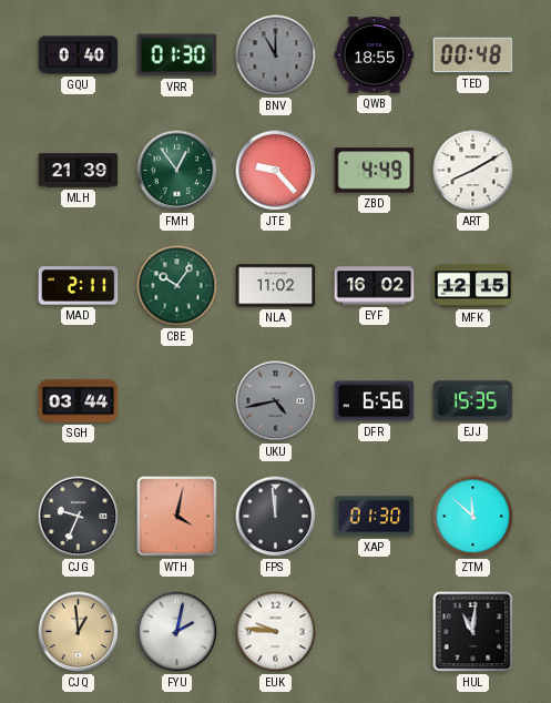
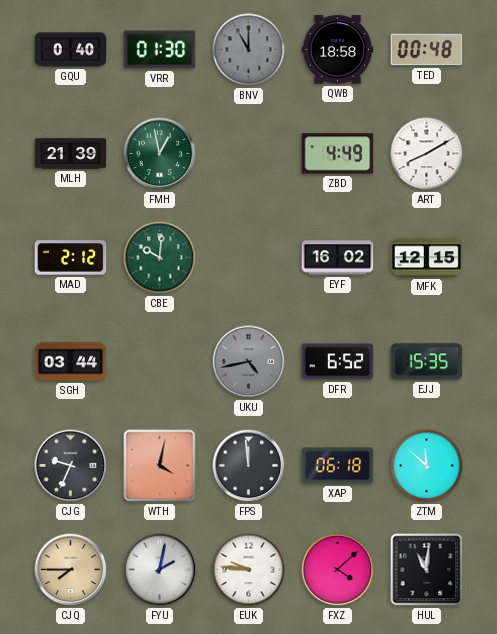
QWB: 18:55 -> 18:58 (338, 50)
FMH: 12:54 -> 12:58 (160, 154)
JTE: 9:23 -> none (276, 171)
MAD: 2:11 -> 2:12 (71, 258)
CBE: 10:06 -> 10:01 (160, 258)
NLA: 11:02 -> none (276, 286)
DFR: 6:56 -> 6:52 (338, 362)
XAP: 01:30 -> 06:18 (338, 466)
CJQ: 12:59 -> 7:45 (71, 570)
FXZ: none -> 4:08 (338, 570)
